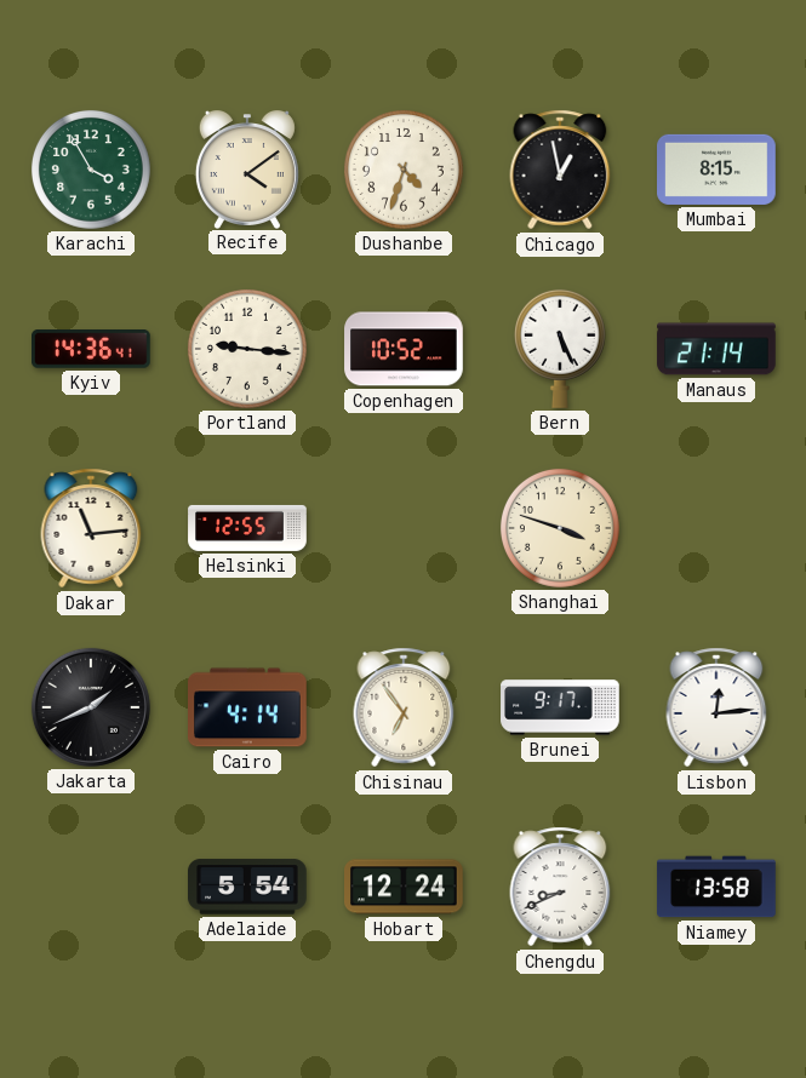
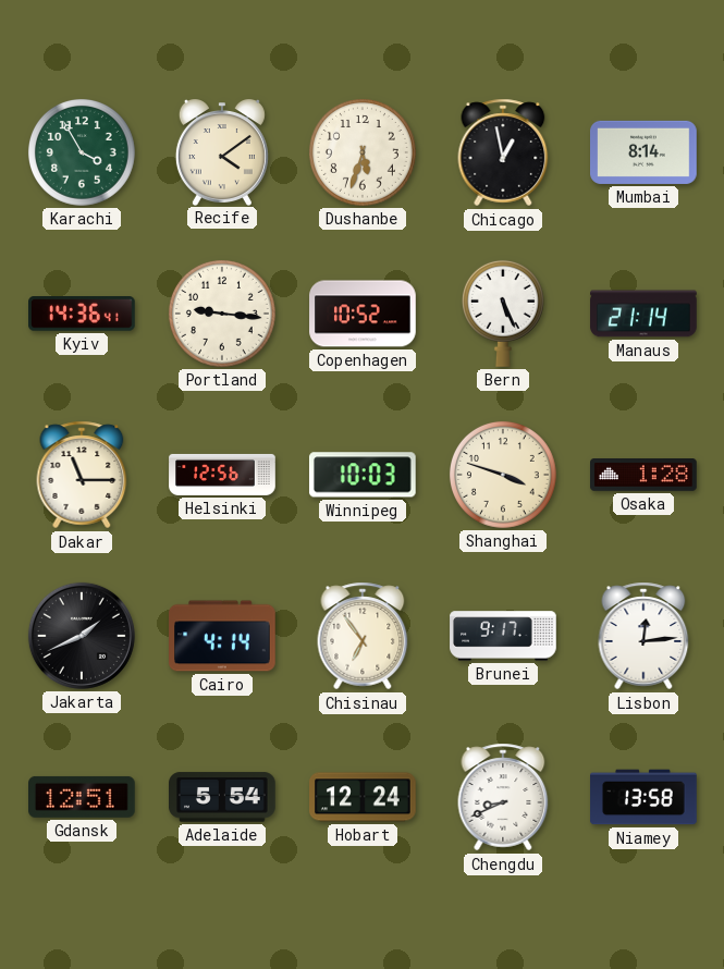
Dushanbe: 4:33 -> 5:33 (363, 152)
Mumbai: 8:15 -> 8:14 (643, 152)
Dakar: 11:14 -> 11:15 (82, 475)
Helsinki: 12:55 -> 12:56 (222, 475)
Winnipeg: none -> 10:03 (363, 475)
Osaka: none -> 1:28 (645, 476)
Gdansk: none -> 12:51 (83, 797)
